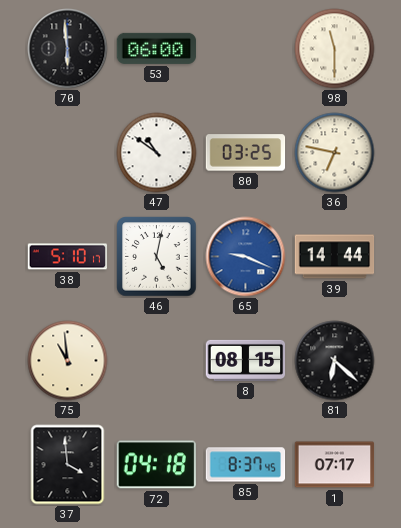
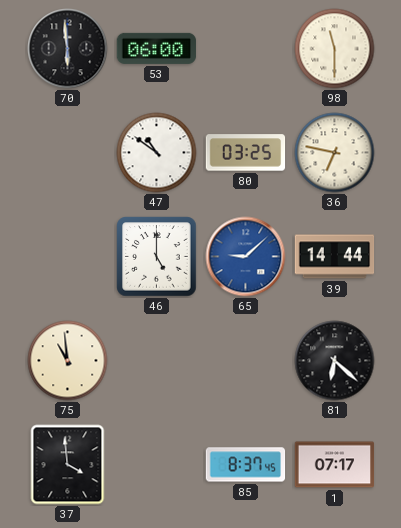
38: 5:10 -> none (68, 257)
46: 5:02 -> 5:00 (157, 257)
65: 9:19 -> 9:08 (246, 257)
8: 08:15 -> none (246, 360)
72: 04:18 -> none (156, 465)
